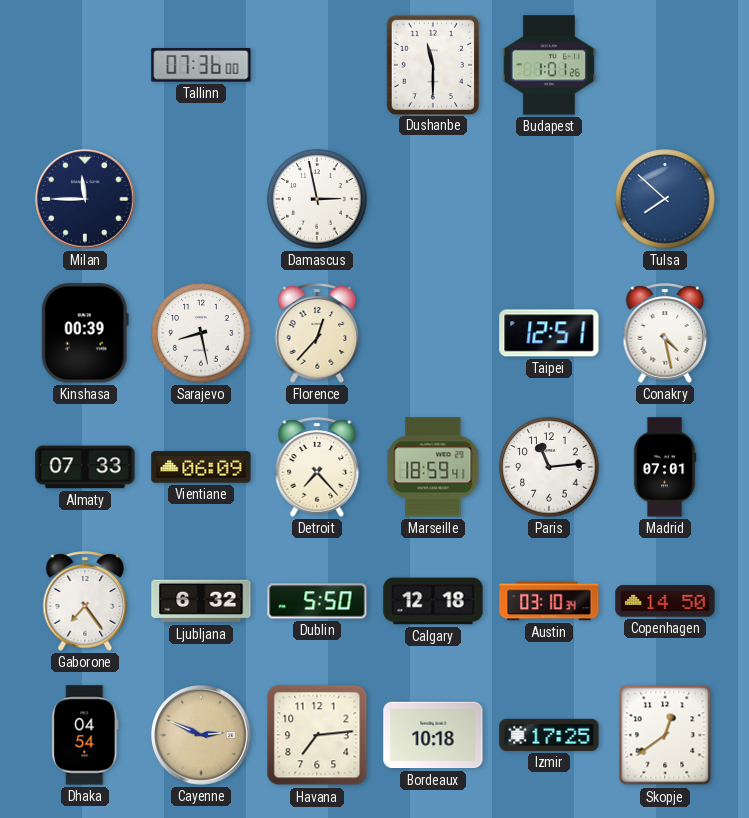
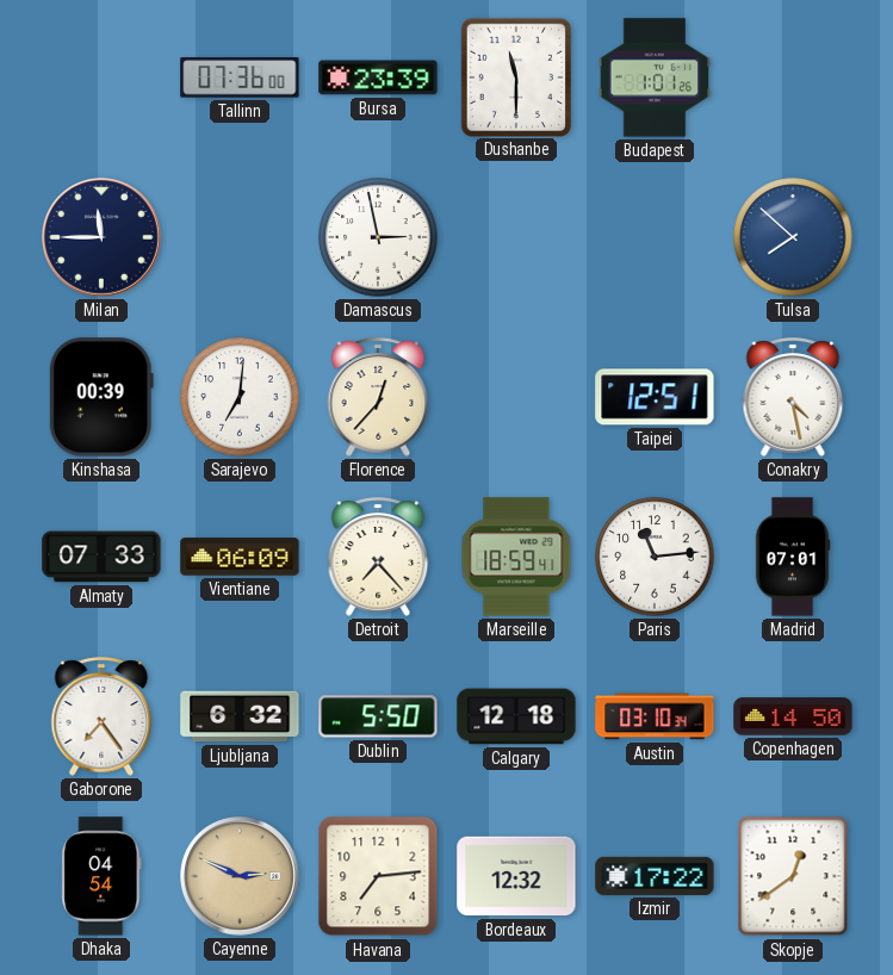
Bursa: none -> 23:39 (378, 77)
Sarajevo: 8:28 -> 7:01 (240, 397)
Bordeaux: 10:18 -> 12:32 (516, 876)
Izmir: 17:25 -> 17:22 (655, 876)
